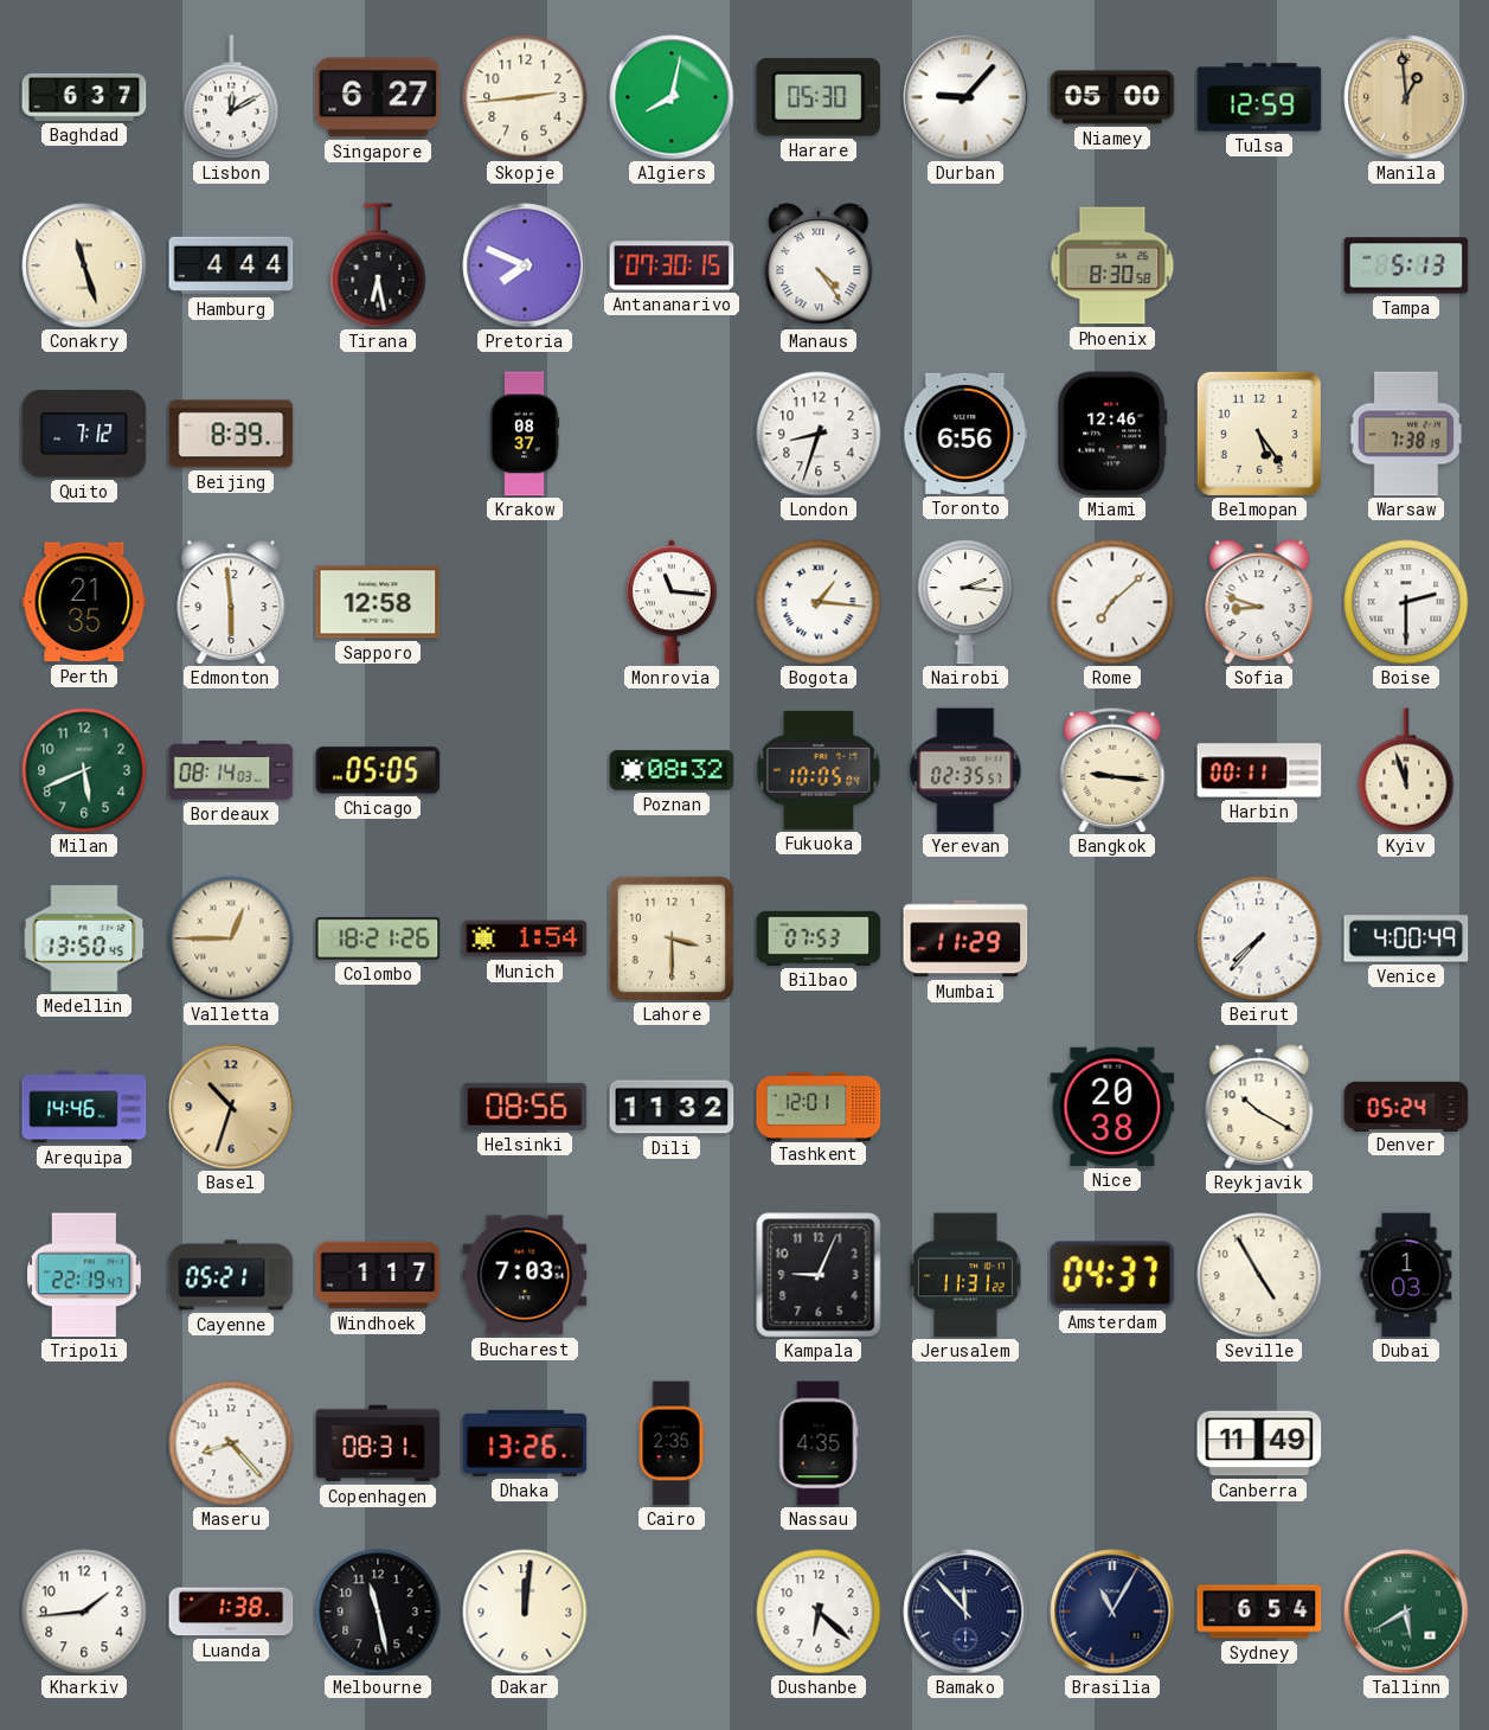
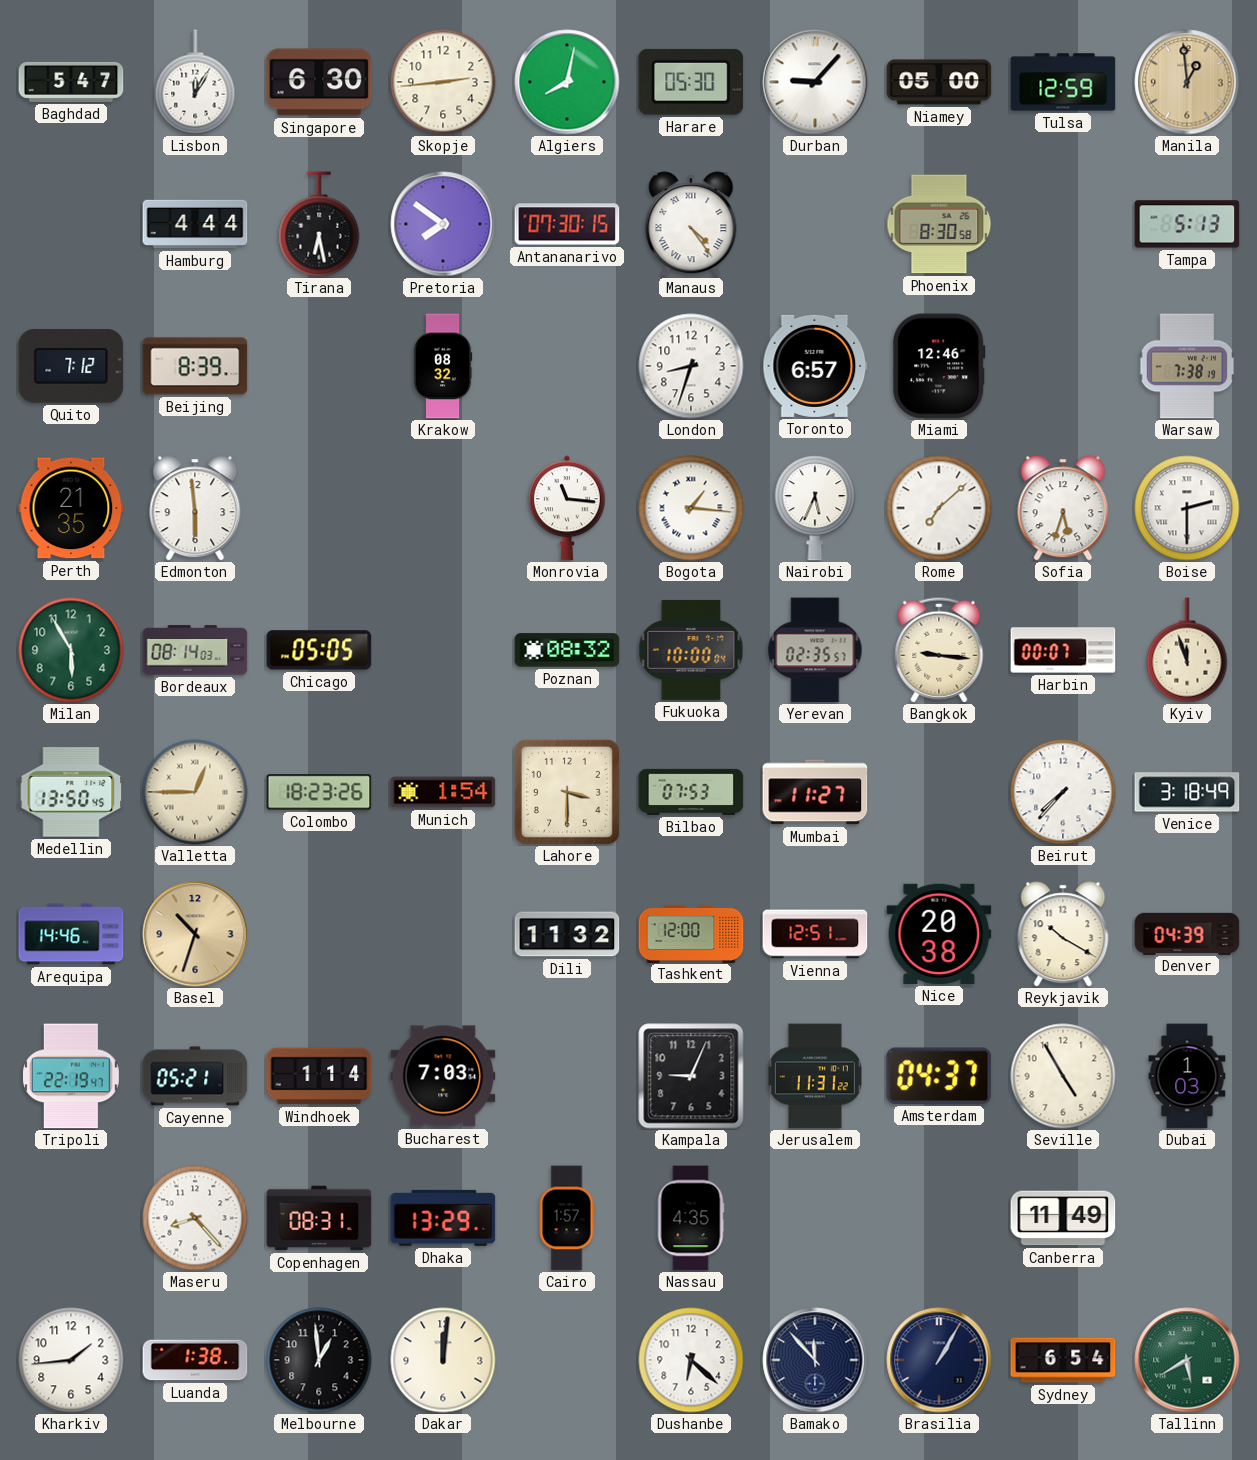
Baghdad: 6:37 -> 5:47 (71, 82)
Lisbon: 12:10 -> 12:05 (195, 82)
Singapore: 6:27 -> 6:30 (319, 82)
Conakry: 11:27 -> none (84, 265)
Pretoria: 7:49 -> 7:51 (443, 224)
Krakow: 08:37 -> 08:32 (443, 366)
Toronto: 6:56 -> 6:57 (815, 366)
Belmopan: 5:24 -> none (1259, 434)
Sapporo: 12:58 -> none (378, 602)
Nairobi: 2:16 -> 5:34 (815, 508)
Sofia: 8:48 -> 5:33 (1063, 508)
Milan: 5:41 -> 5:55 (71, 650)
Fukuoka: 10:05 -> 10:00 (691, 650)
Harbin: 00:11 -> 00:07 (1063, 650)
Colombo: 18:21 -> 18:23 (319, 792)
Mumbai: 11:29 -> 11:27 (815, 792)
Venice: 4:00 -> 3:18 (1187, 792)
Helsinki: 08:56 -> none (525, 1107)
Tashkent: 12:01 -> 12:00 (691, 933)
Vienna: none -> 12:51 (815, 934)
Denver: 05:24 -> 04:39 (1187, 933)
Windhoek: 1:17 -> 1:14 (319, 1076)
Dhaka: 13:26 -> 13:29 (443, 1218)
Cairo: 2:35 -> 1:57 (567, 1218)
Melbourne: 11:28 -> 12:59 (319, 1360)
Brasilia: 11:05 -> 1:05 (939, 1360)
